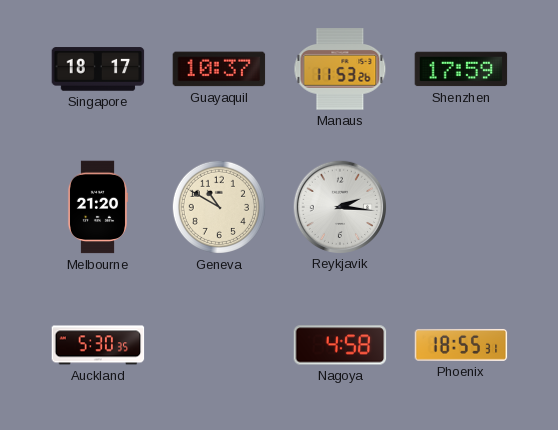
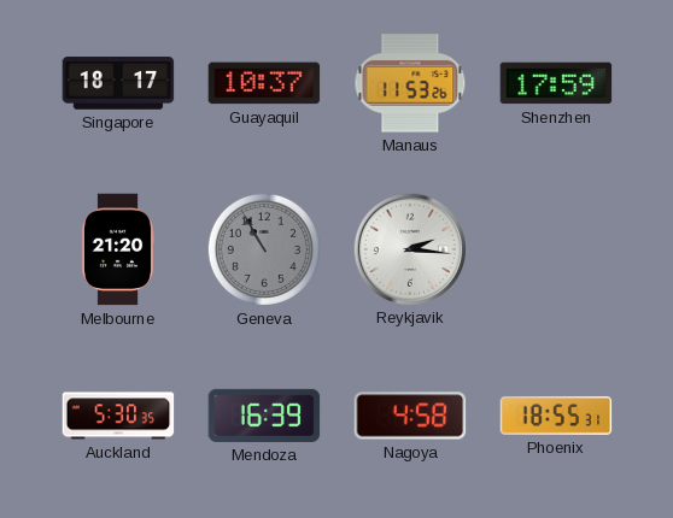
Geneva: 10:50 -> 10:55 (264, 249)
Geneva dial: cream -> grey (264, 249)
Mendoza: none -> 16:39 (264, 416)
